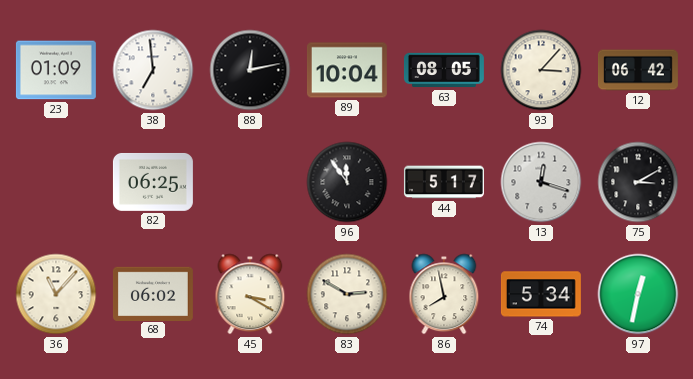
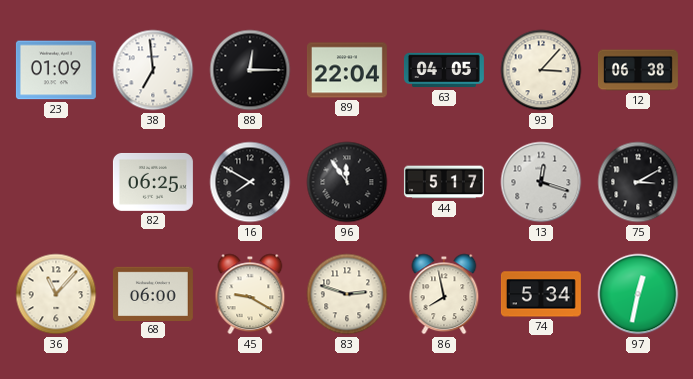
88: 12:13 -> 12:15 (250, 70)
89: 10:04 -> 22:04 (347, 70)
63: 08:05 -> 04:05 (444, 70)
12: 06:42 -> 06:38 (638, 70)
16: none -> 7:50 (250, 182)
68: 06:02 -> 06:00 (153, 293)
45: 3:20 -> 9:20 (250, 294)
83: 2:50 -> 2:48 (347, 294)
